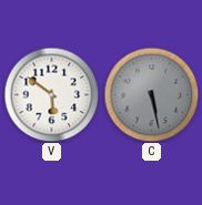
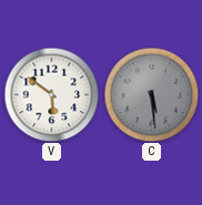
C: 5:28 -> 5:29 (151, 94)
